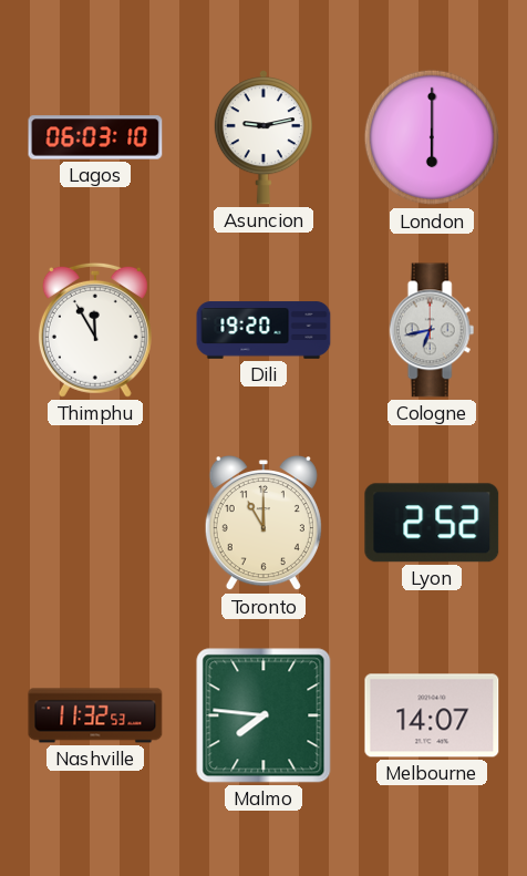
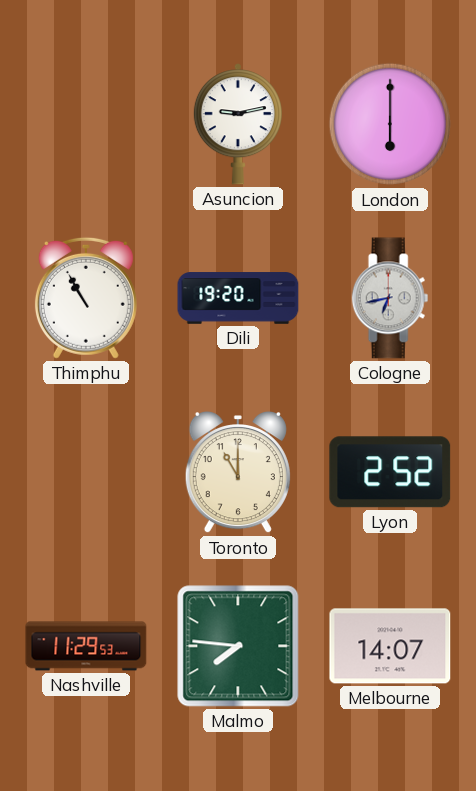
Lagos: 06:03 -> none (95, 137)
Thimphu: 11:55 -> 10:55 (86, 298)
Nashville: 11:32 -> 11:29 (86, 646)
